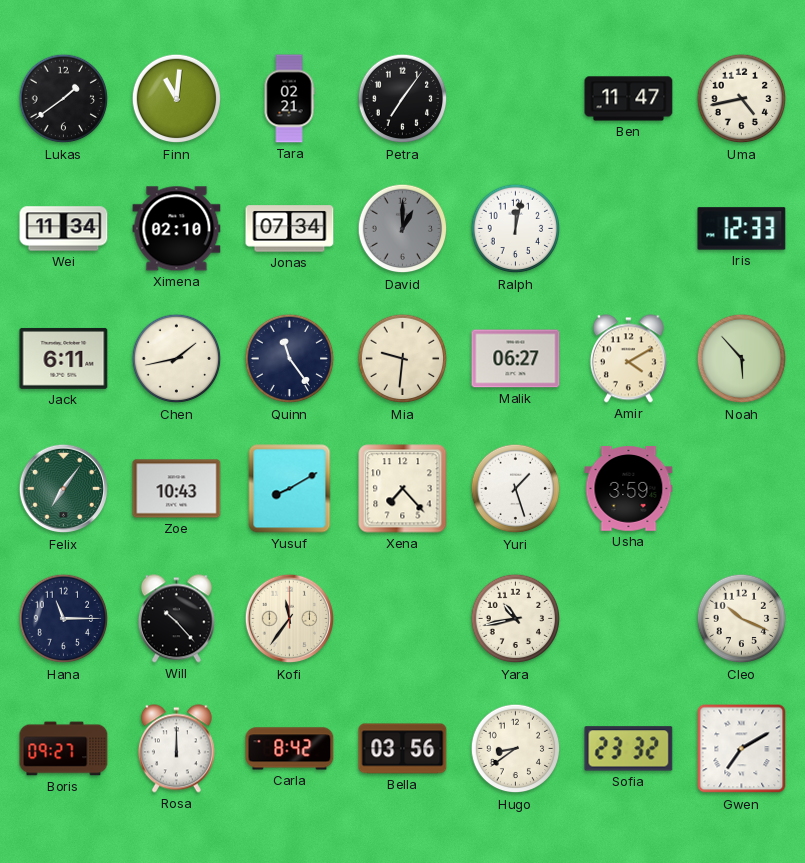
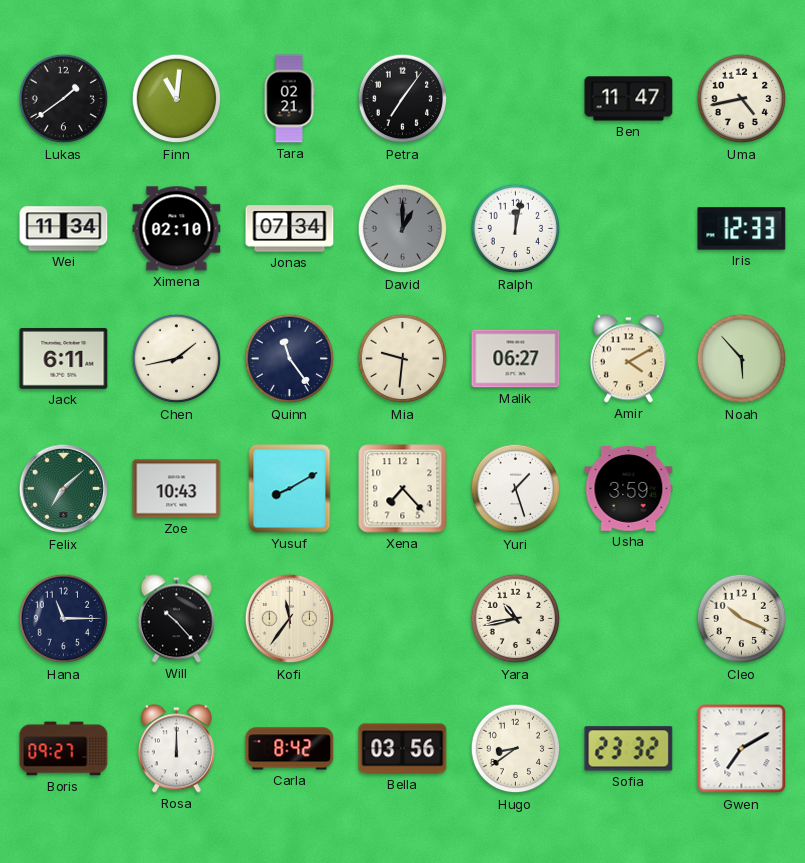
Felix: 7:06 -> 7:08 (64, 489)
